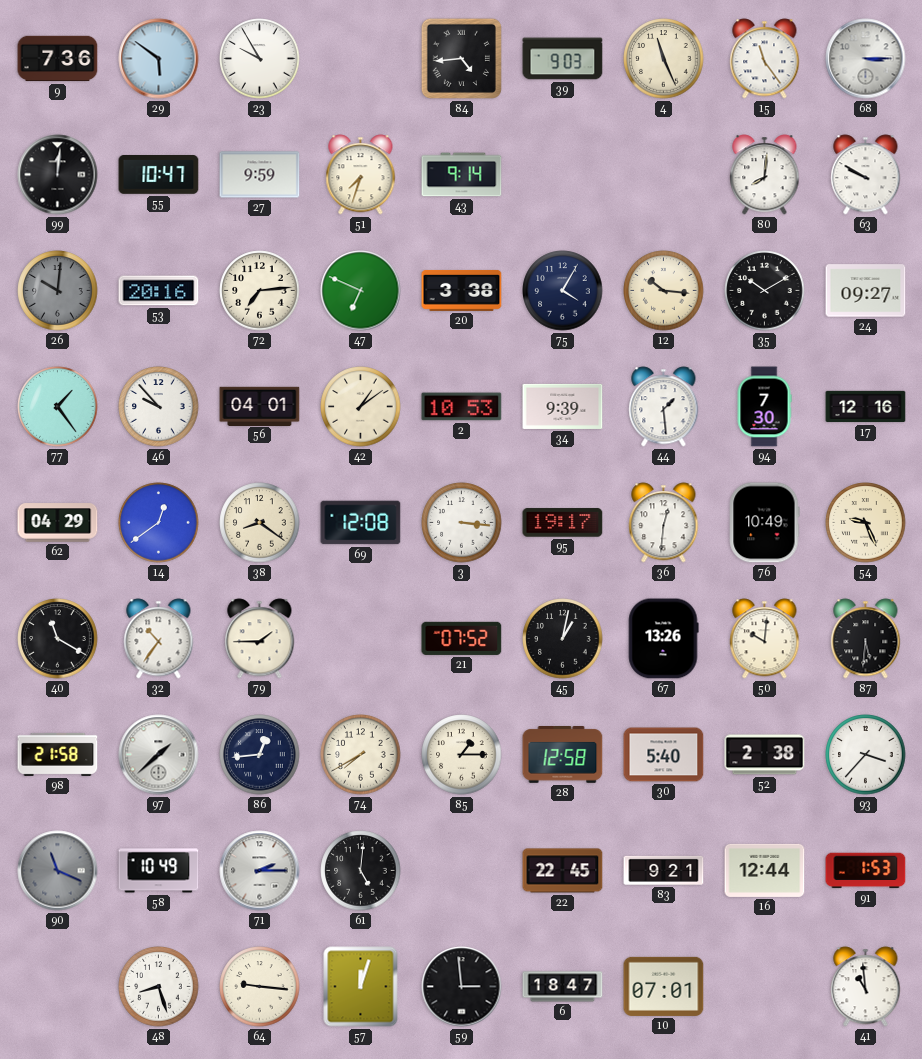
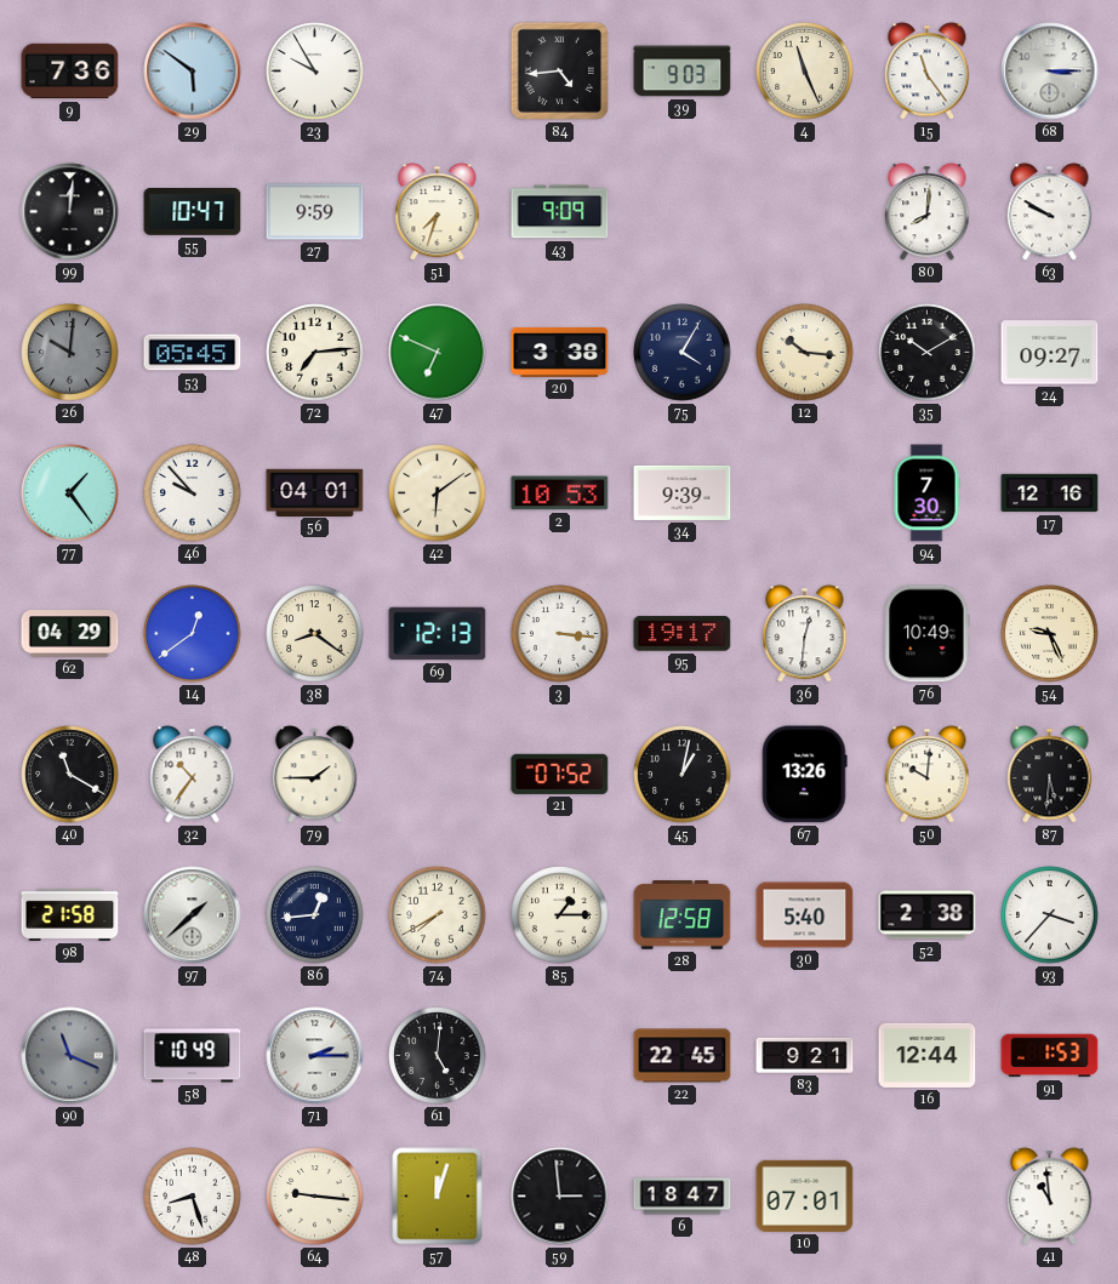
43: 9:14 -> 9:09 (560, 212)
53: 20:16 -> 05:45 (193, 353)
42: 1:09 -> 6:09 (438, 493)
44: 1:29 -> none (664, 407)
69: 12:08 -> 12:13 (438, 634)
